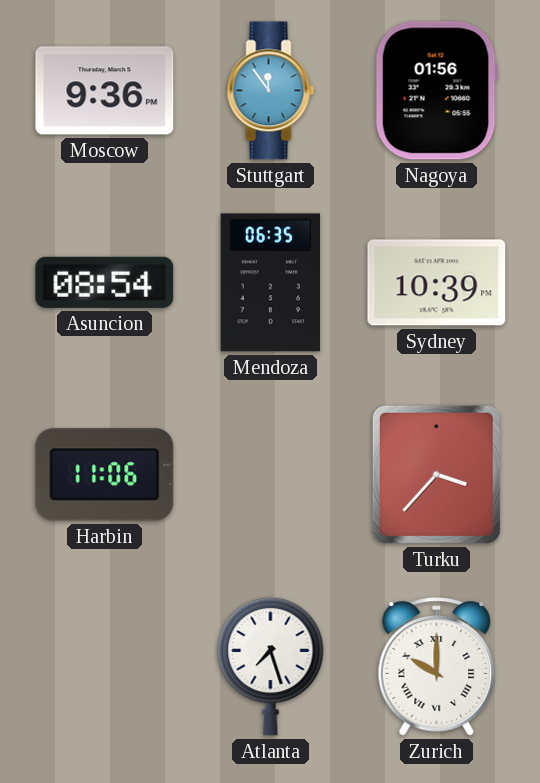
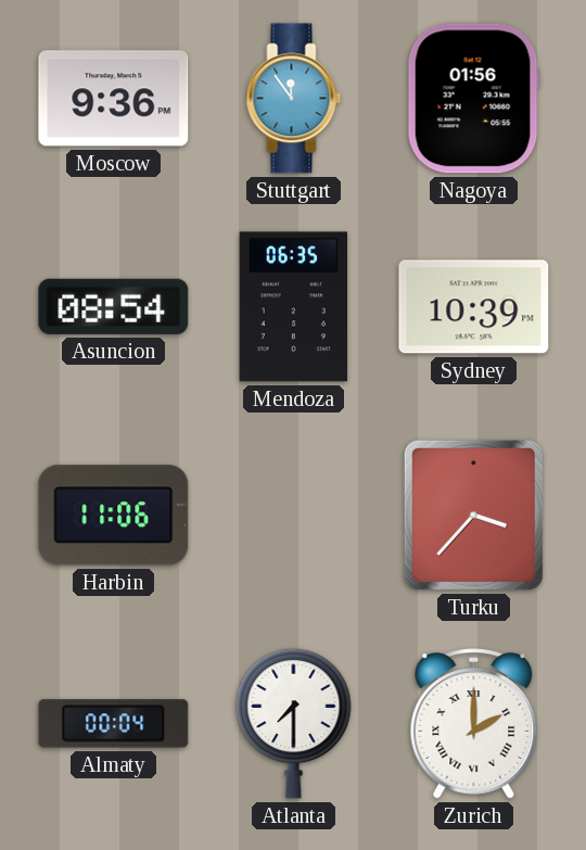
Almaty: none -> 00:04 (114, 724)
Atlanta: 7:27 -> 7:30 (294, 723)
Zurich: 10:00 -> 2:00 (474, 724)
